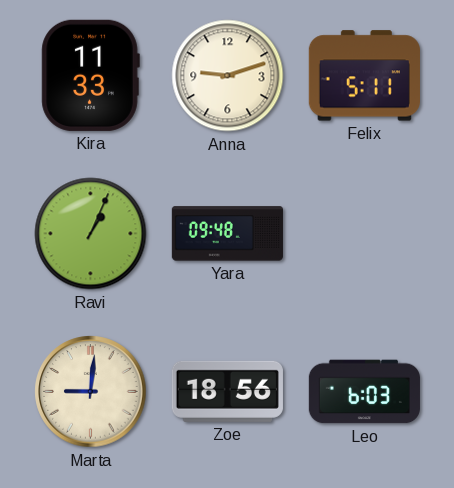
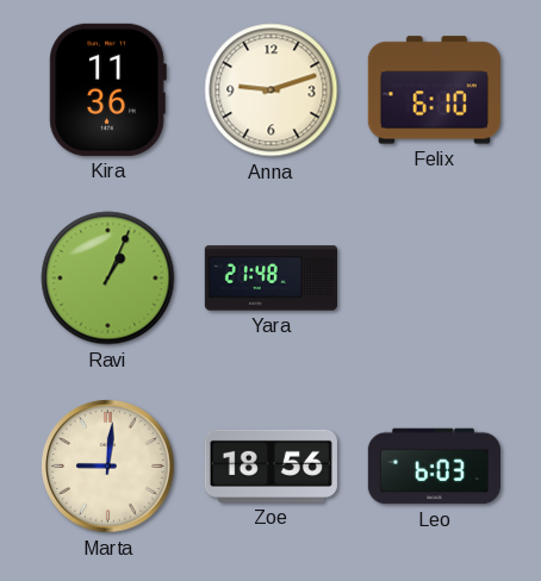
Kira: 11:33 -> 11:36 (107, 89)
Felix: 5:11 -> 6:10 (434, 90)
Yara: 09:48 -> 21:48 (270, 279)
